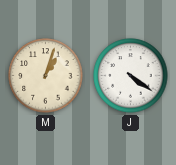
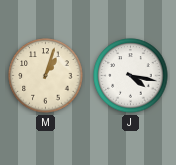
J: 4:21 -> 4:17 (131, 76)
